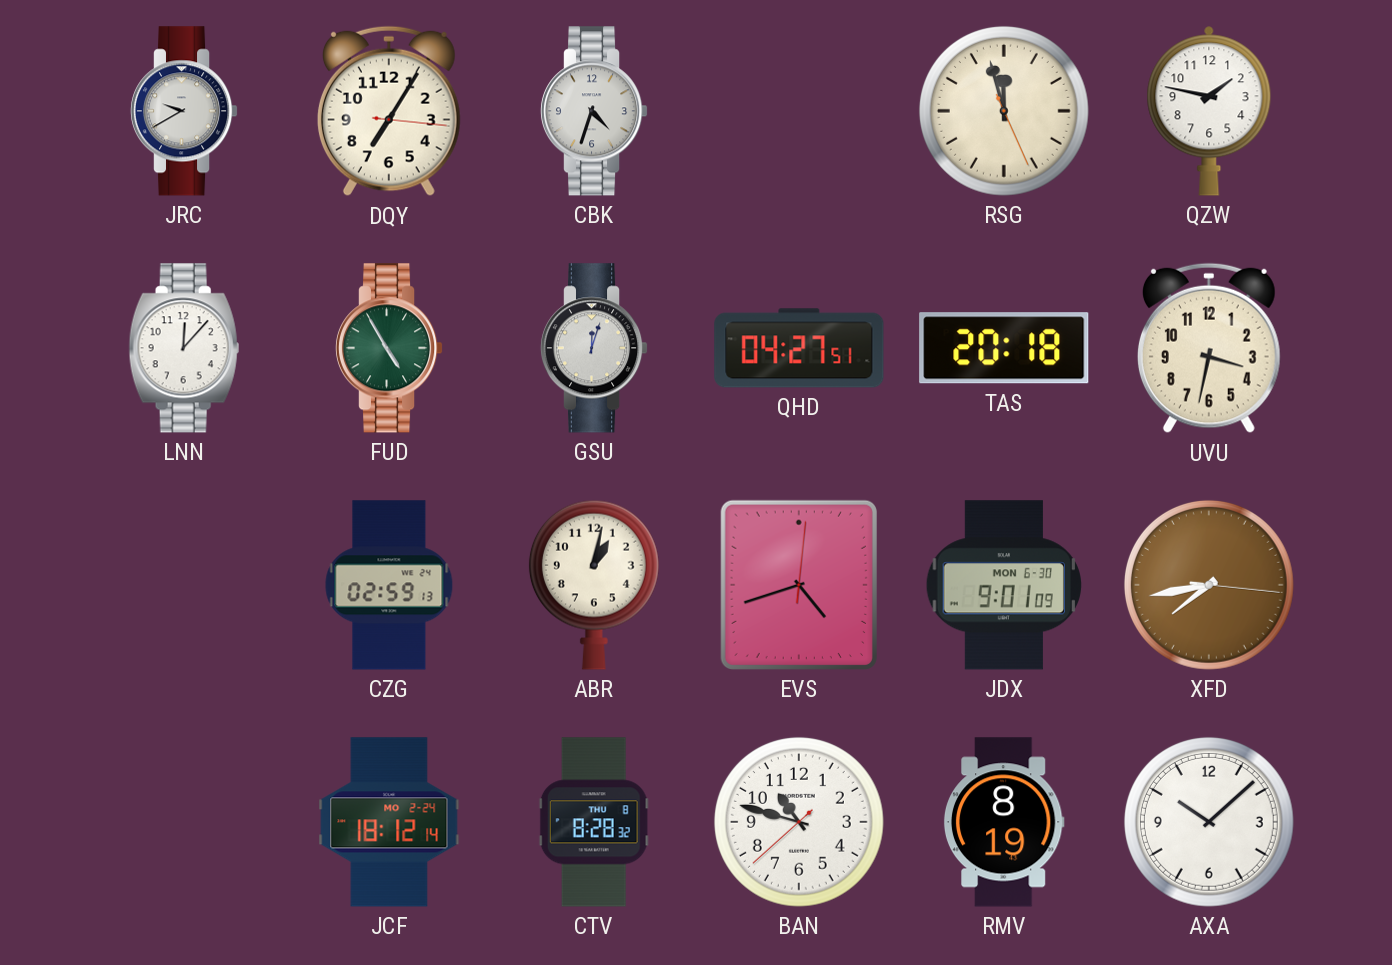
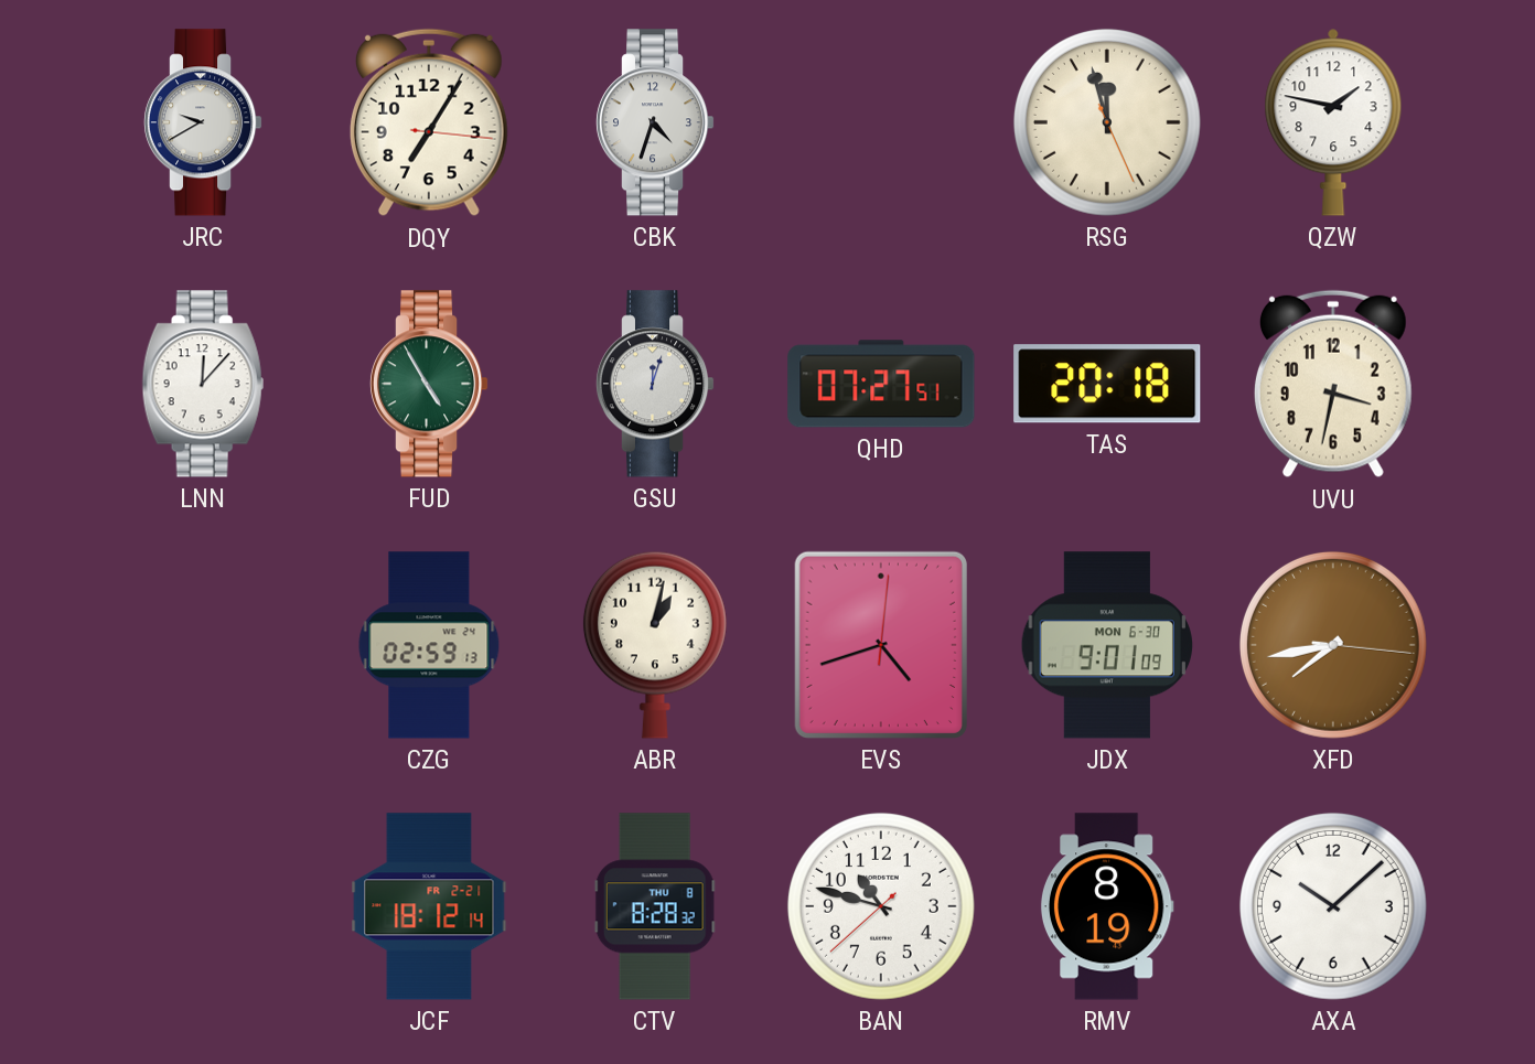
QHD: 04:27 -> 07:27 (881, 384)
JCF date: MO 2-24 -> FR 2-21 (429, 906)
